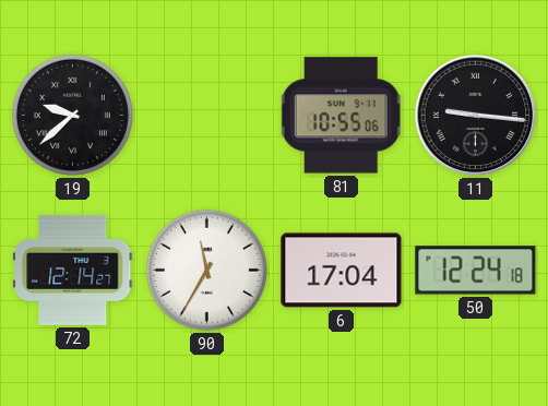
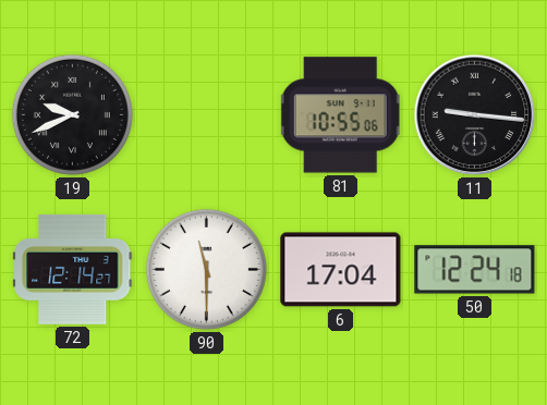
19: 9:38 -> 9:41 (72, 114)
90: 11:35 -> 11:30 (206, 269)
